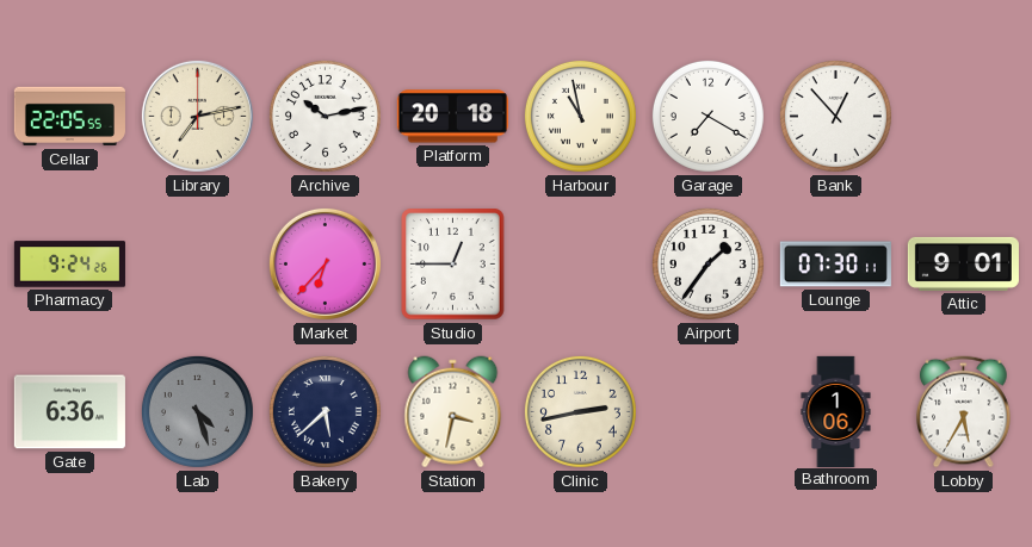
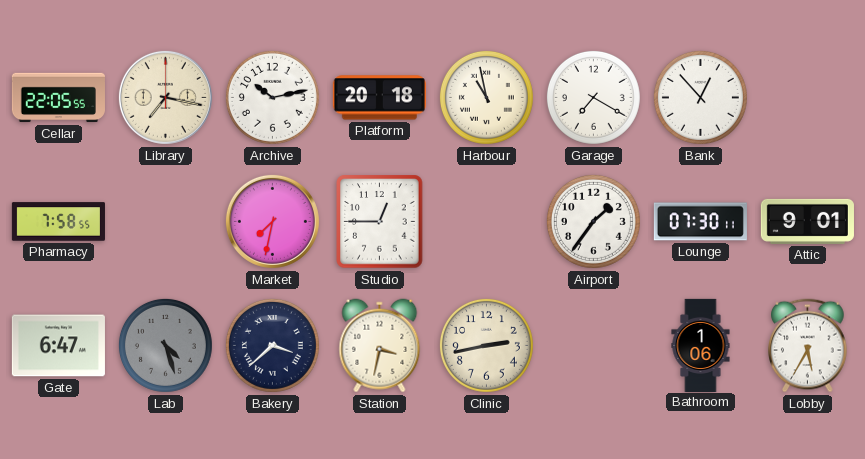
Library: 7:13 -> 7:17 (165, 97)
Pharmacy: 9:24 -> 7:58 (58, 222)
Market: 6:37 -> 7:32 (272, 221)
Gate: 6:36 -> 6:47 (58, 346)
Bakery: 5:38 -> 3:38 (272, 345)
